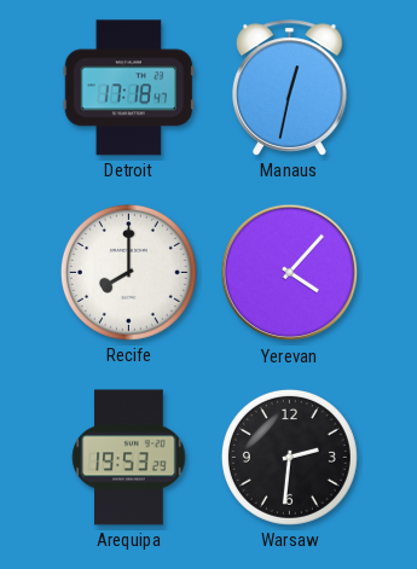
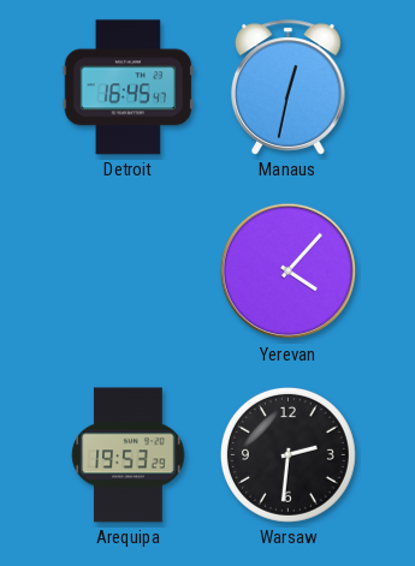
Detroit: 17:18 -> 16:45 (129, 88)
Recife: 8:00 -> none (128, 272)
